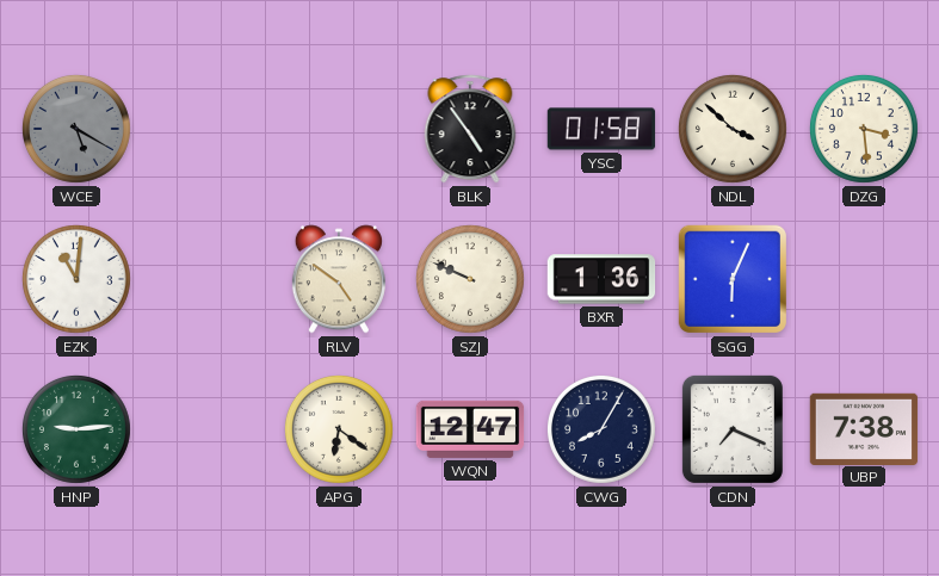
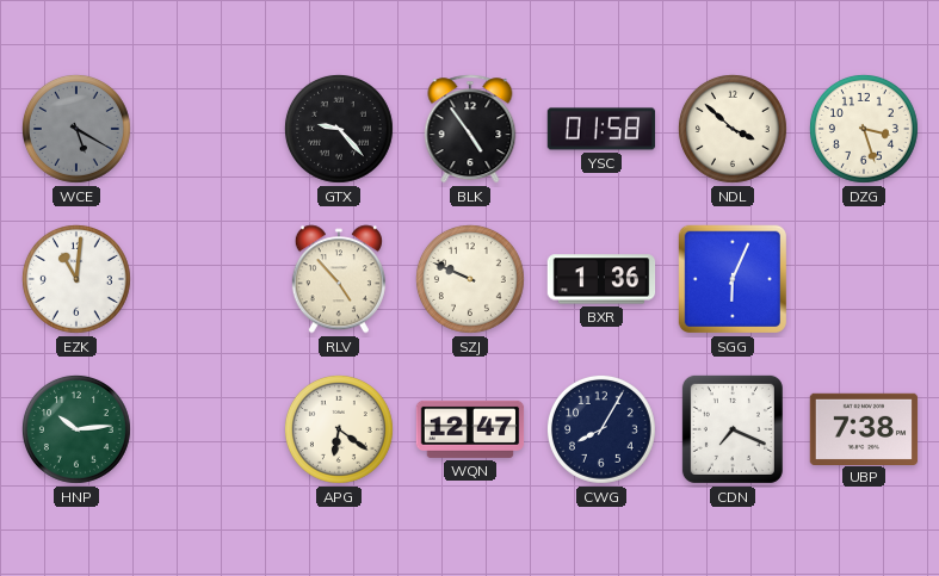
GTX: none -> 9:23 (339, 129)
DZG: 3:29 -> 3:27 (864, 129)
RLV: 4:51 -> 4:53 (339, 279)
HNP: 9:14 -> 10:14 (76, 429)
